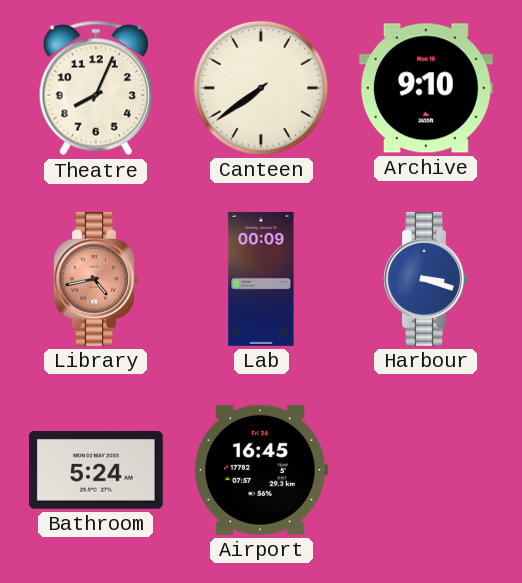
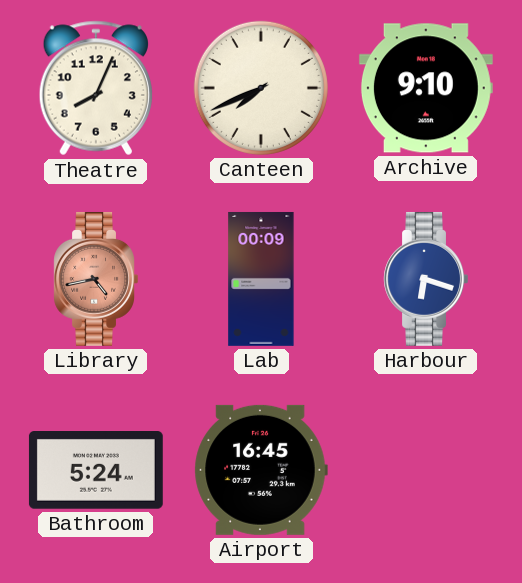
Canteen: 7:39 -> 7:41 (261, 88)
Harbour: 3:18 -> 6:18 (426, 279)
